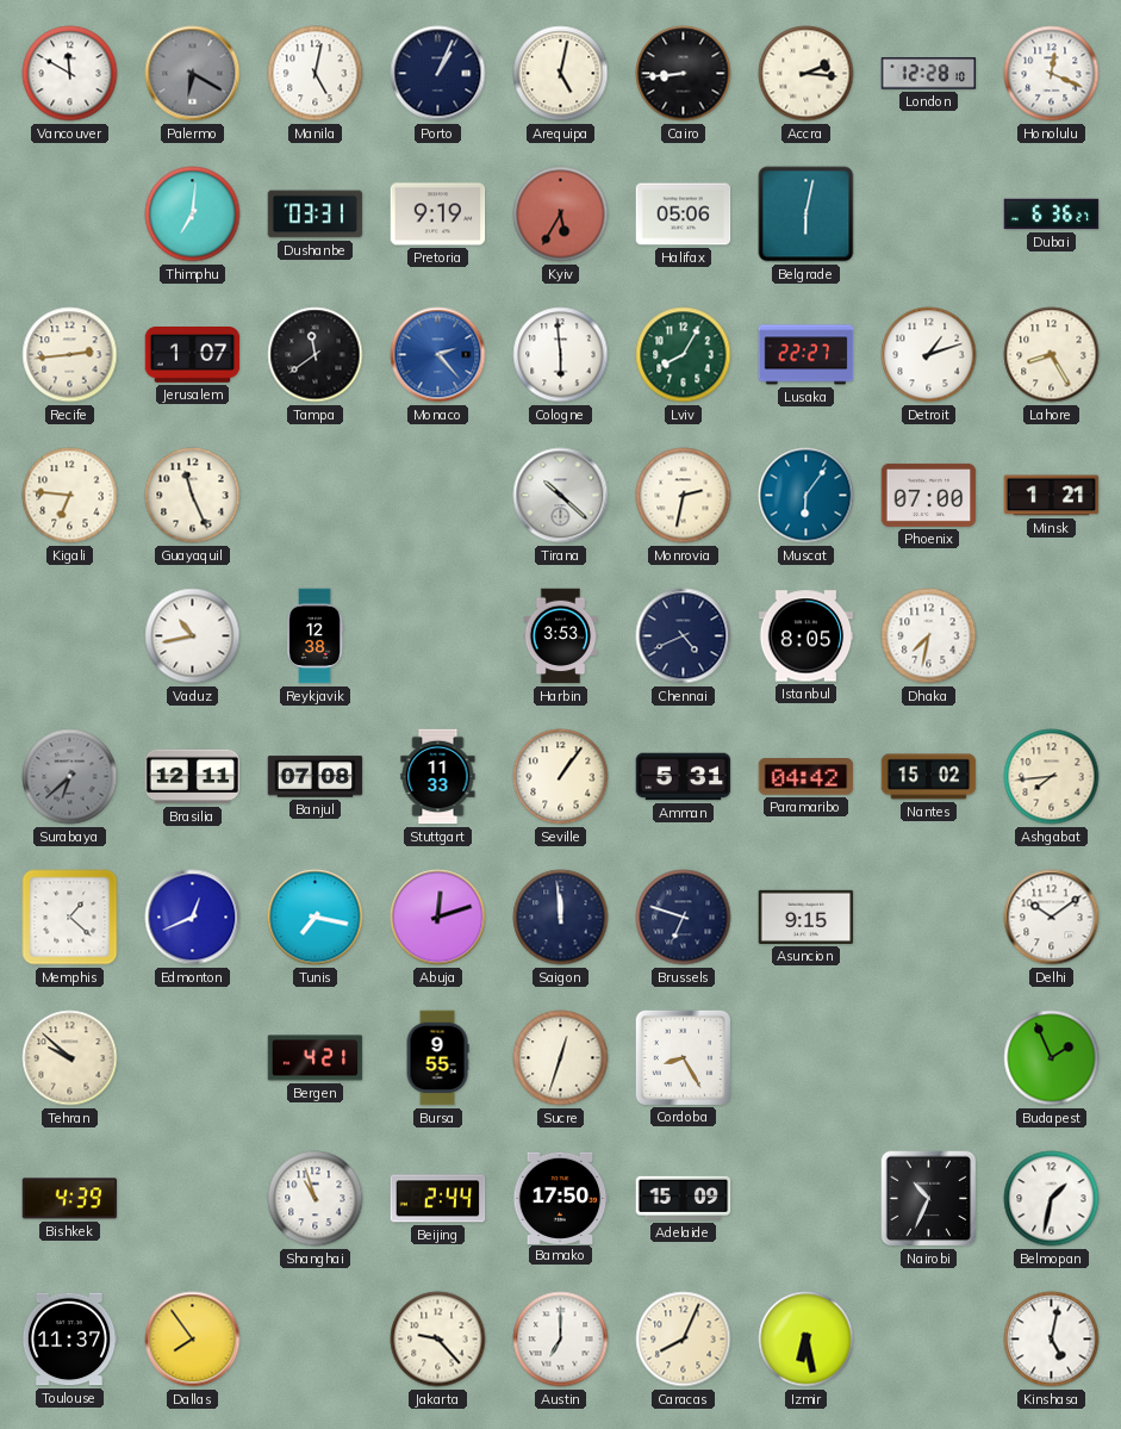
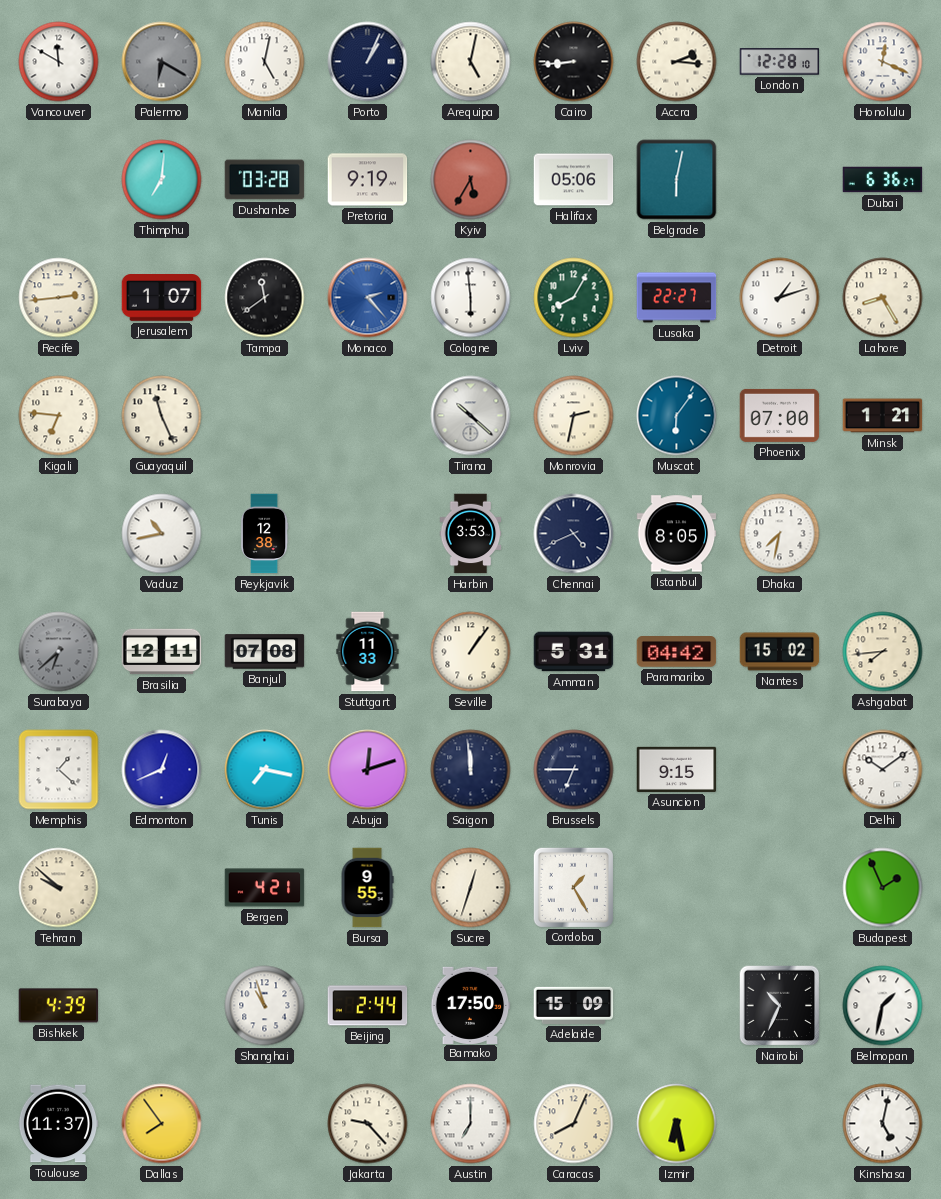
Dushanbe: 03:31 -> 03:28 (265, 180)
Brussels: 6:48 -> 6:45 (574, 770)
Cordoba: 8:25 -> 1:25 (573, 887)
